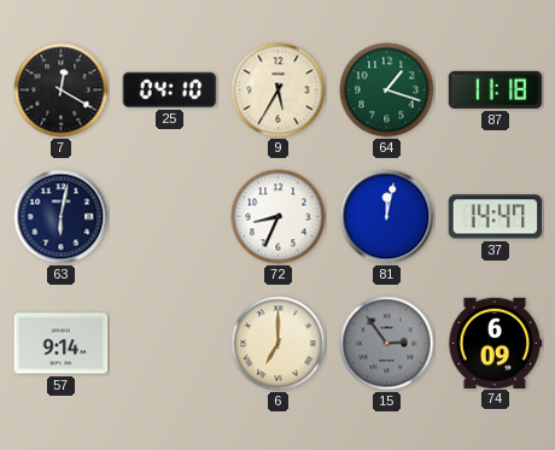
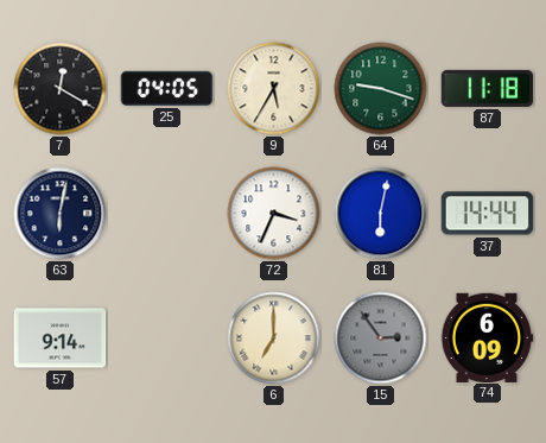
25: 04:10 -> 04:05 (167, 88)
64: 1:18 -> 9:18 (381, 89)
72: 8:34 -> 3:34 (274, 214)
81: 12:02 -> 6:02 (381, 214)
37: 14:47 -> 14:44 (488, 214)
